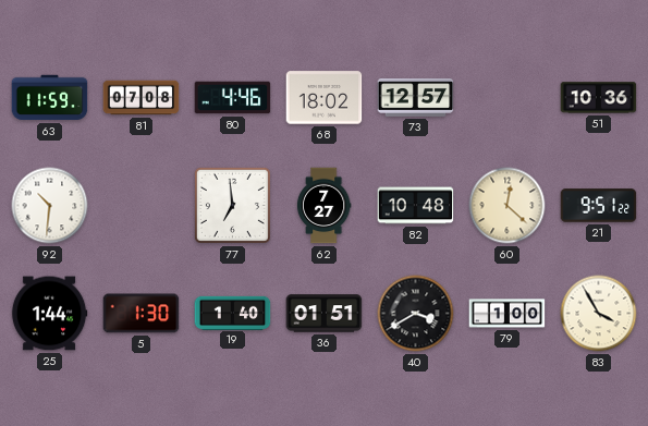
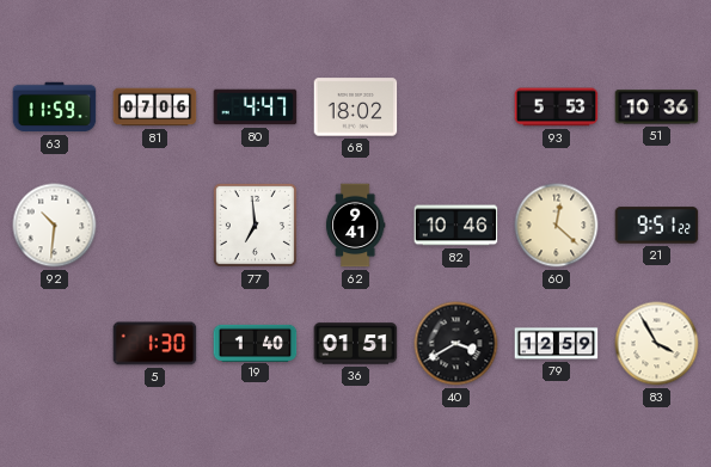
81: 07:08 -> 07:06 (155, 107)
80: 4:46 -> 4:47 (256, 107)
73: 12:57 -> none (416, 97)
93: none -> 5:53 (557, 107)
62: 7:27 -> 9:41 (355, 226)
82: 10:48 -> 10:46 (456, 226)
25: 1:44 -> none (49, 314)
79: 1:00 -> 12:59 (557, 344)
